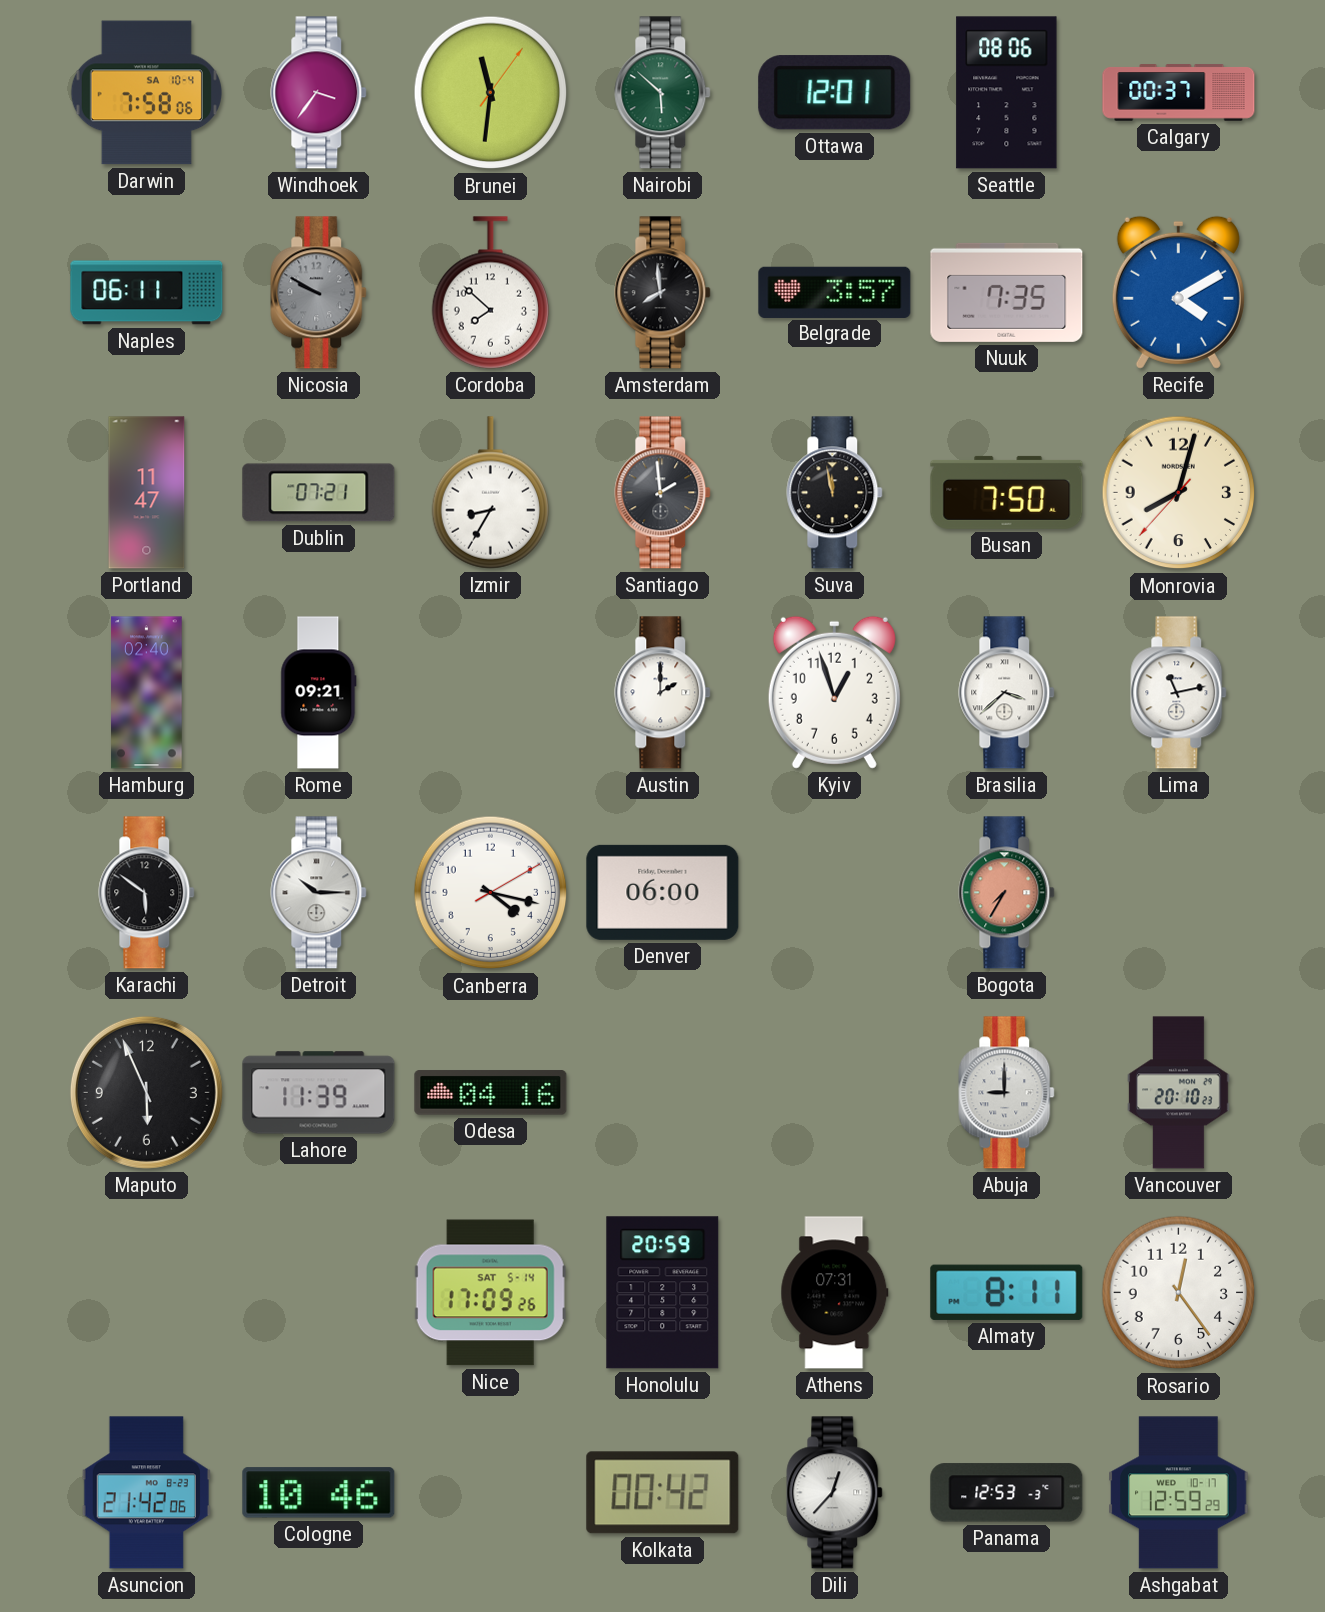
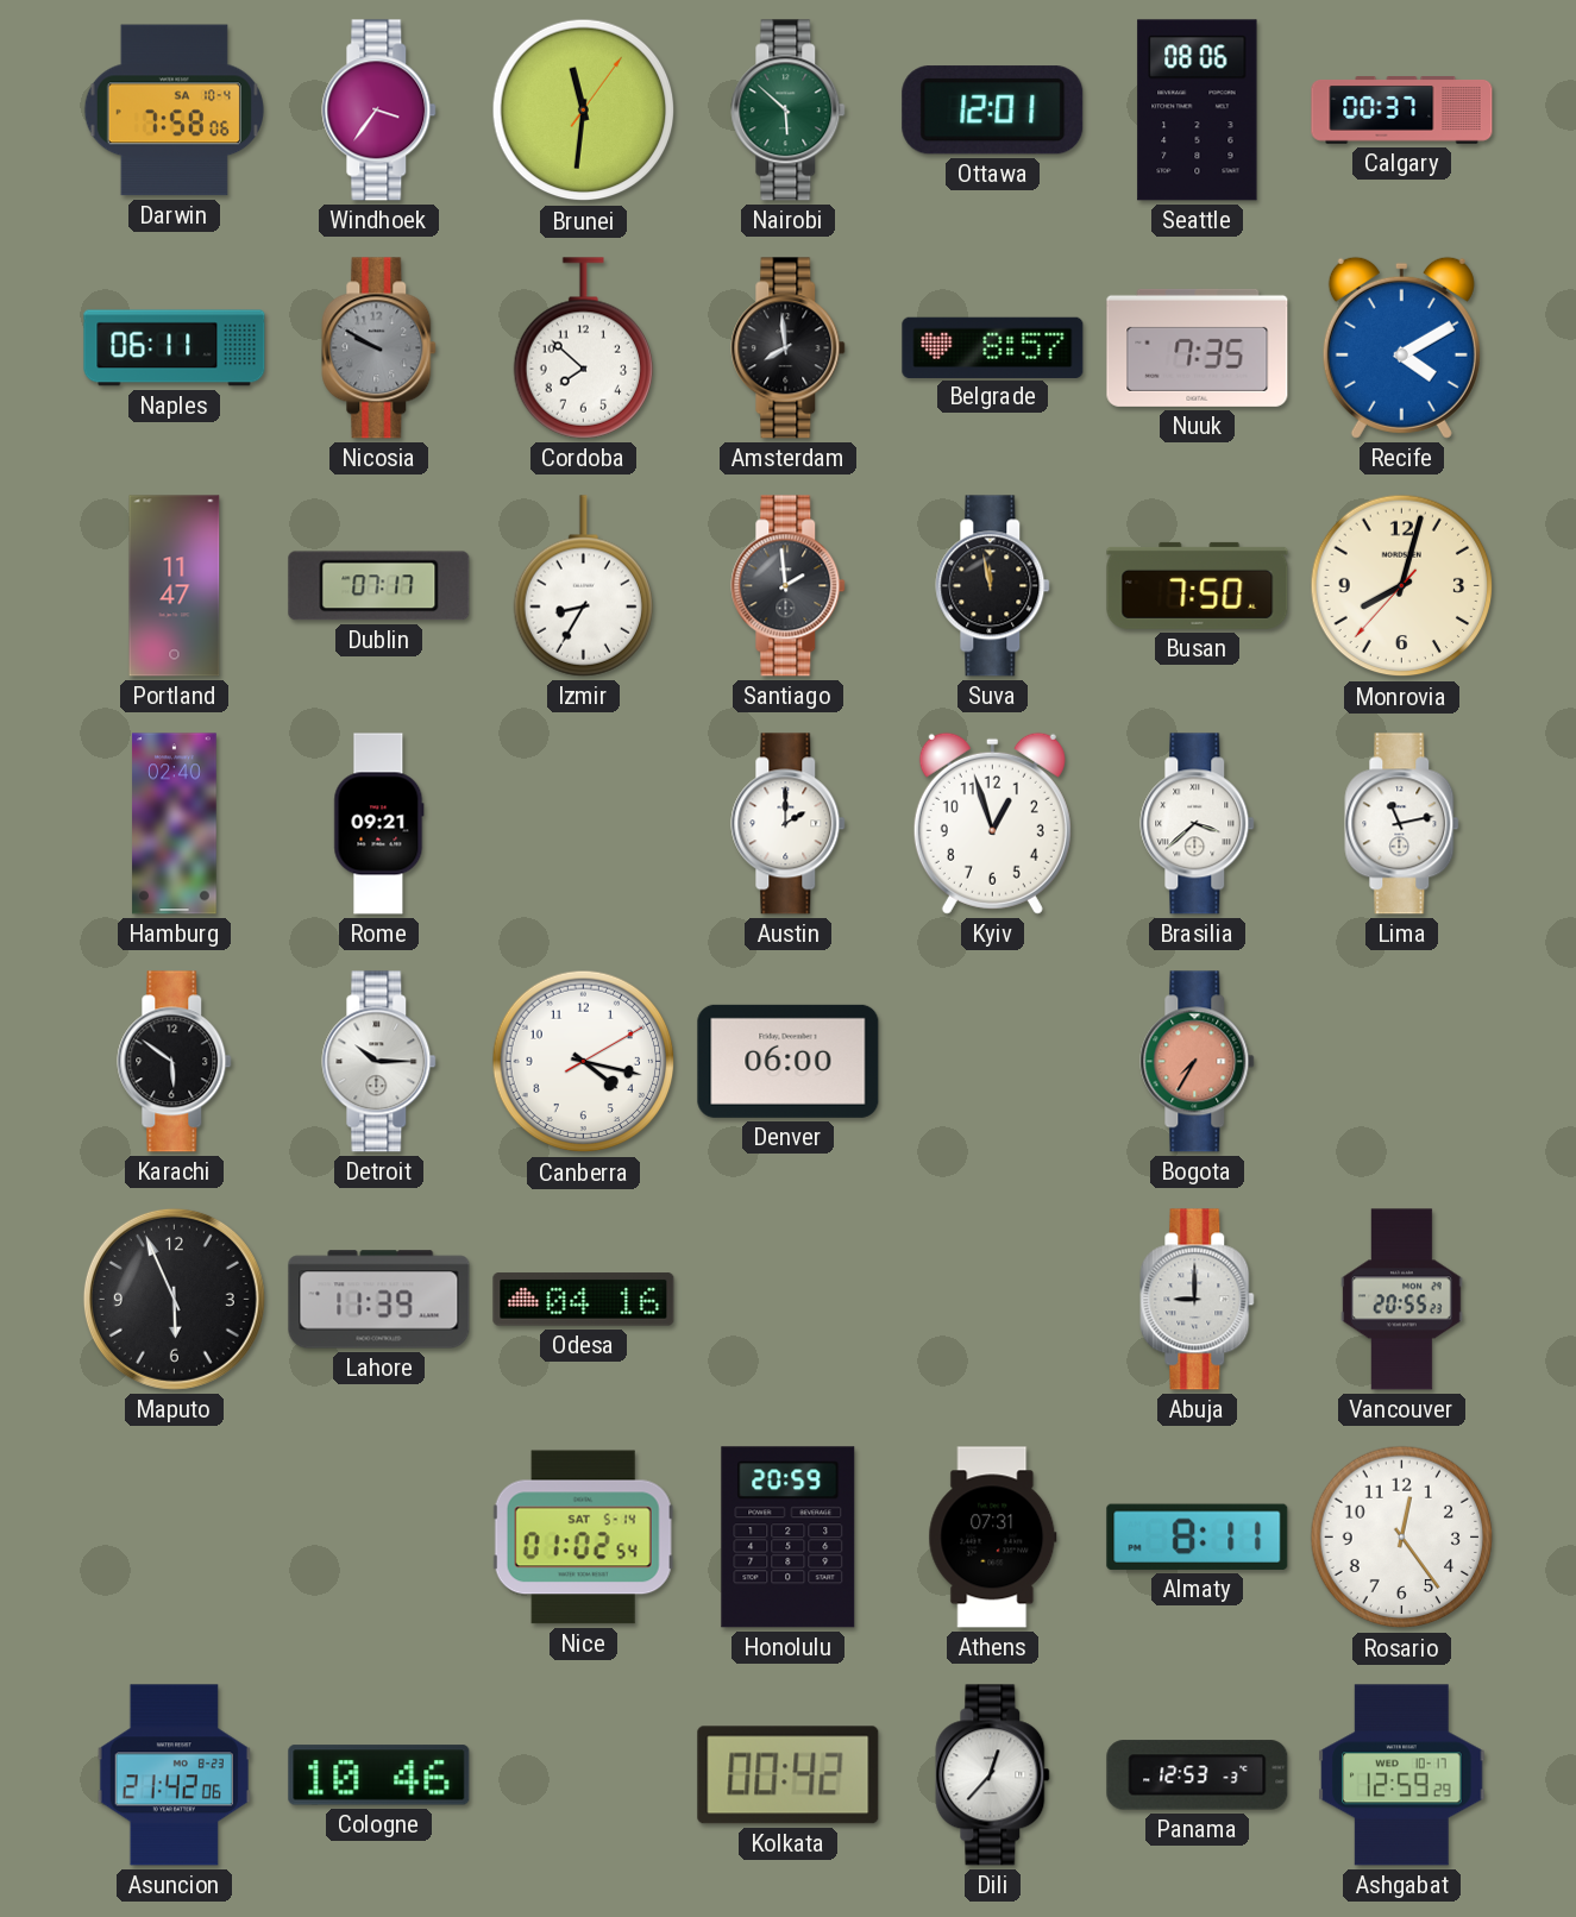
Belgrade: 3:57 -> 8:57 (993, 347)
Dublin: 07:21 -> 07:17 (379, 586)
Vancouver: 20:10 -> 20:55 (1402, 1300)
Nice: 17:09 -> 01:02 (583, 1538)
